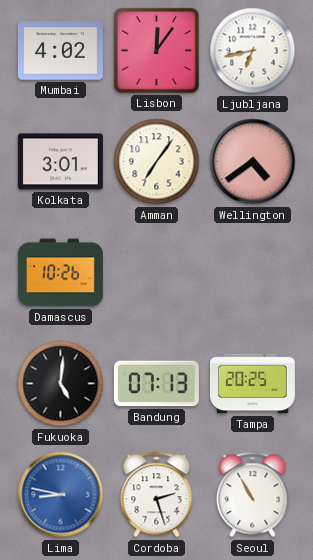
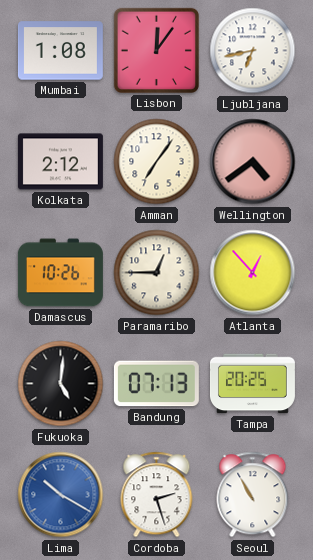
Mumbai: 4:02 -> 1:08 (60, 51)
Kolkata: 3:01 -> 2:12 (60, 162)
Paramaribo: none -> 12:45 (157, 273)
Atlanta: none -> 12:53 (253, 273)
Lima: 8:47 -> 10:20 (61, 495)
